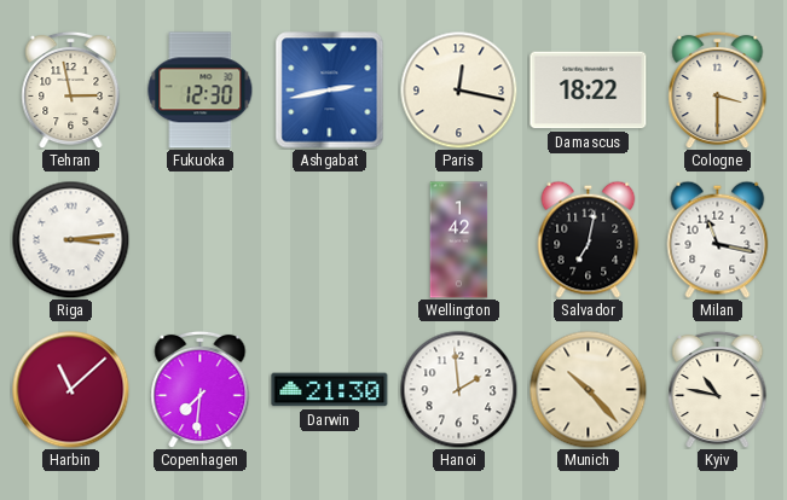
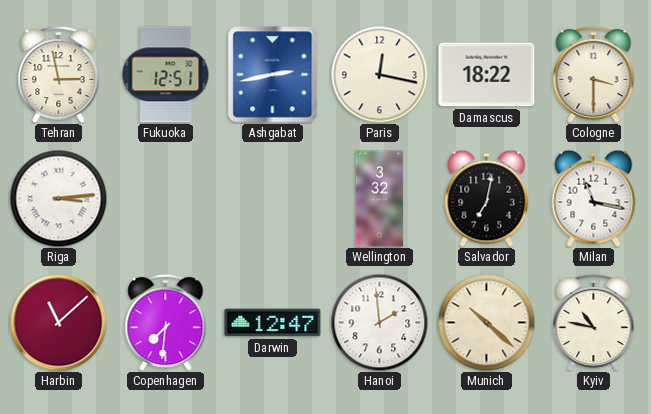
Fukuoka: 12:30 -> 12:51 (166, 75)
Wellington: 1:42 -> 3:32 (380, 199)
Darwin: 21:30 -> 12:47 (273, 323)
Munich: 10:23 -> 10:22 (486, 322)
